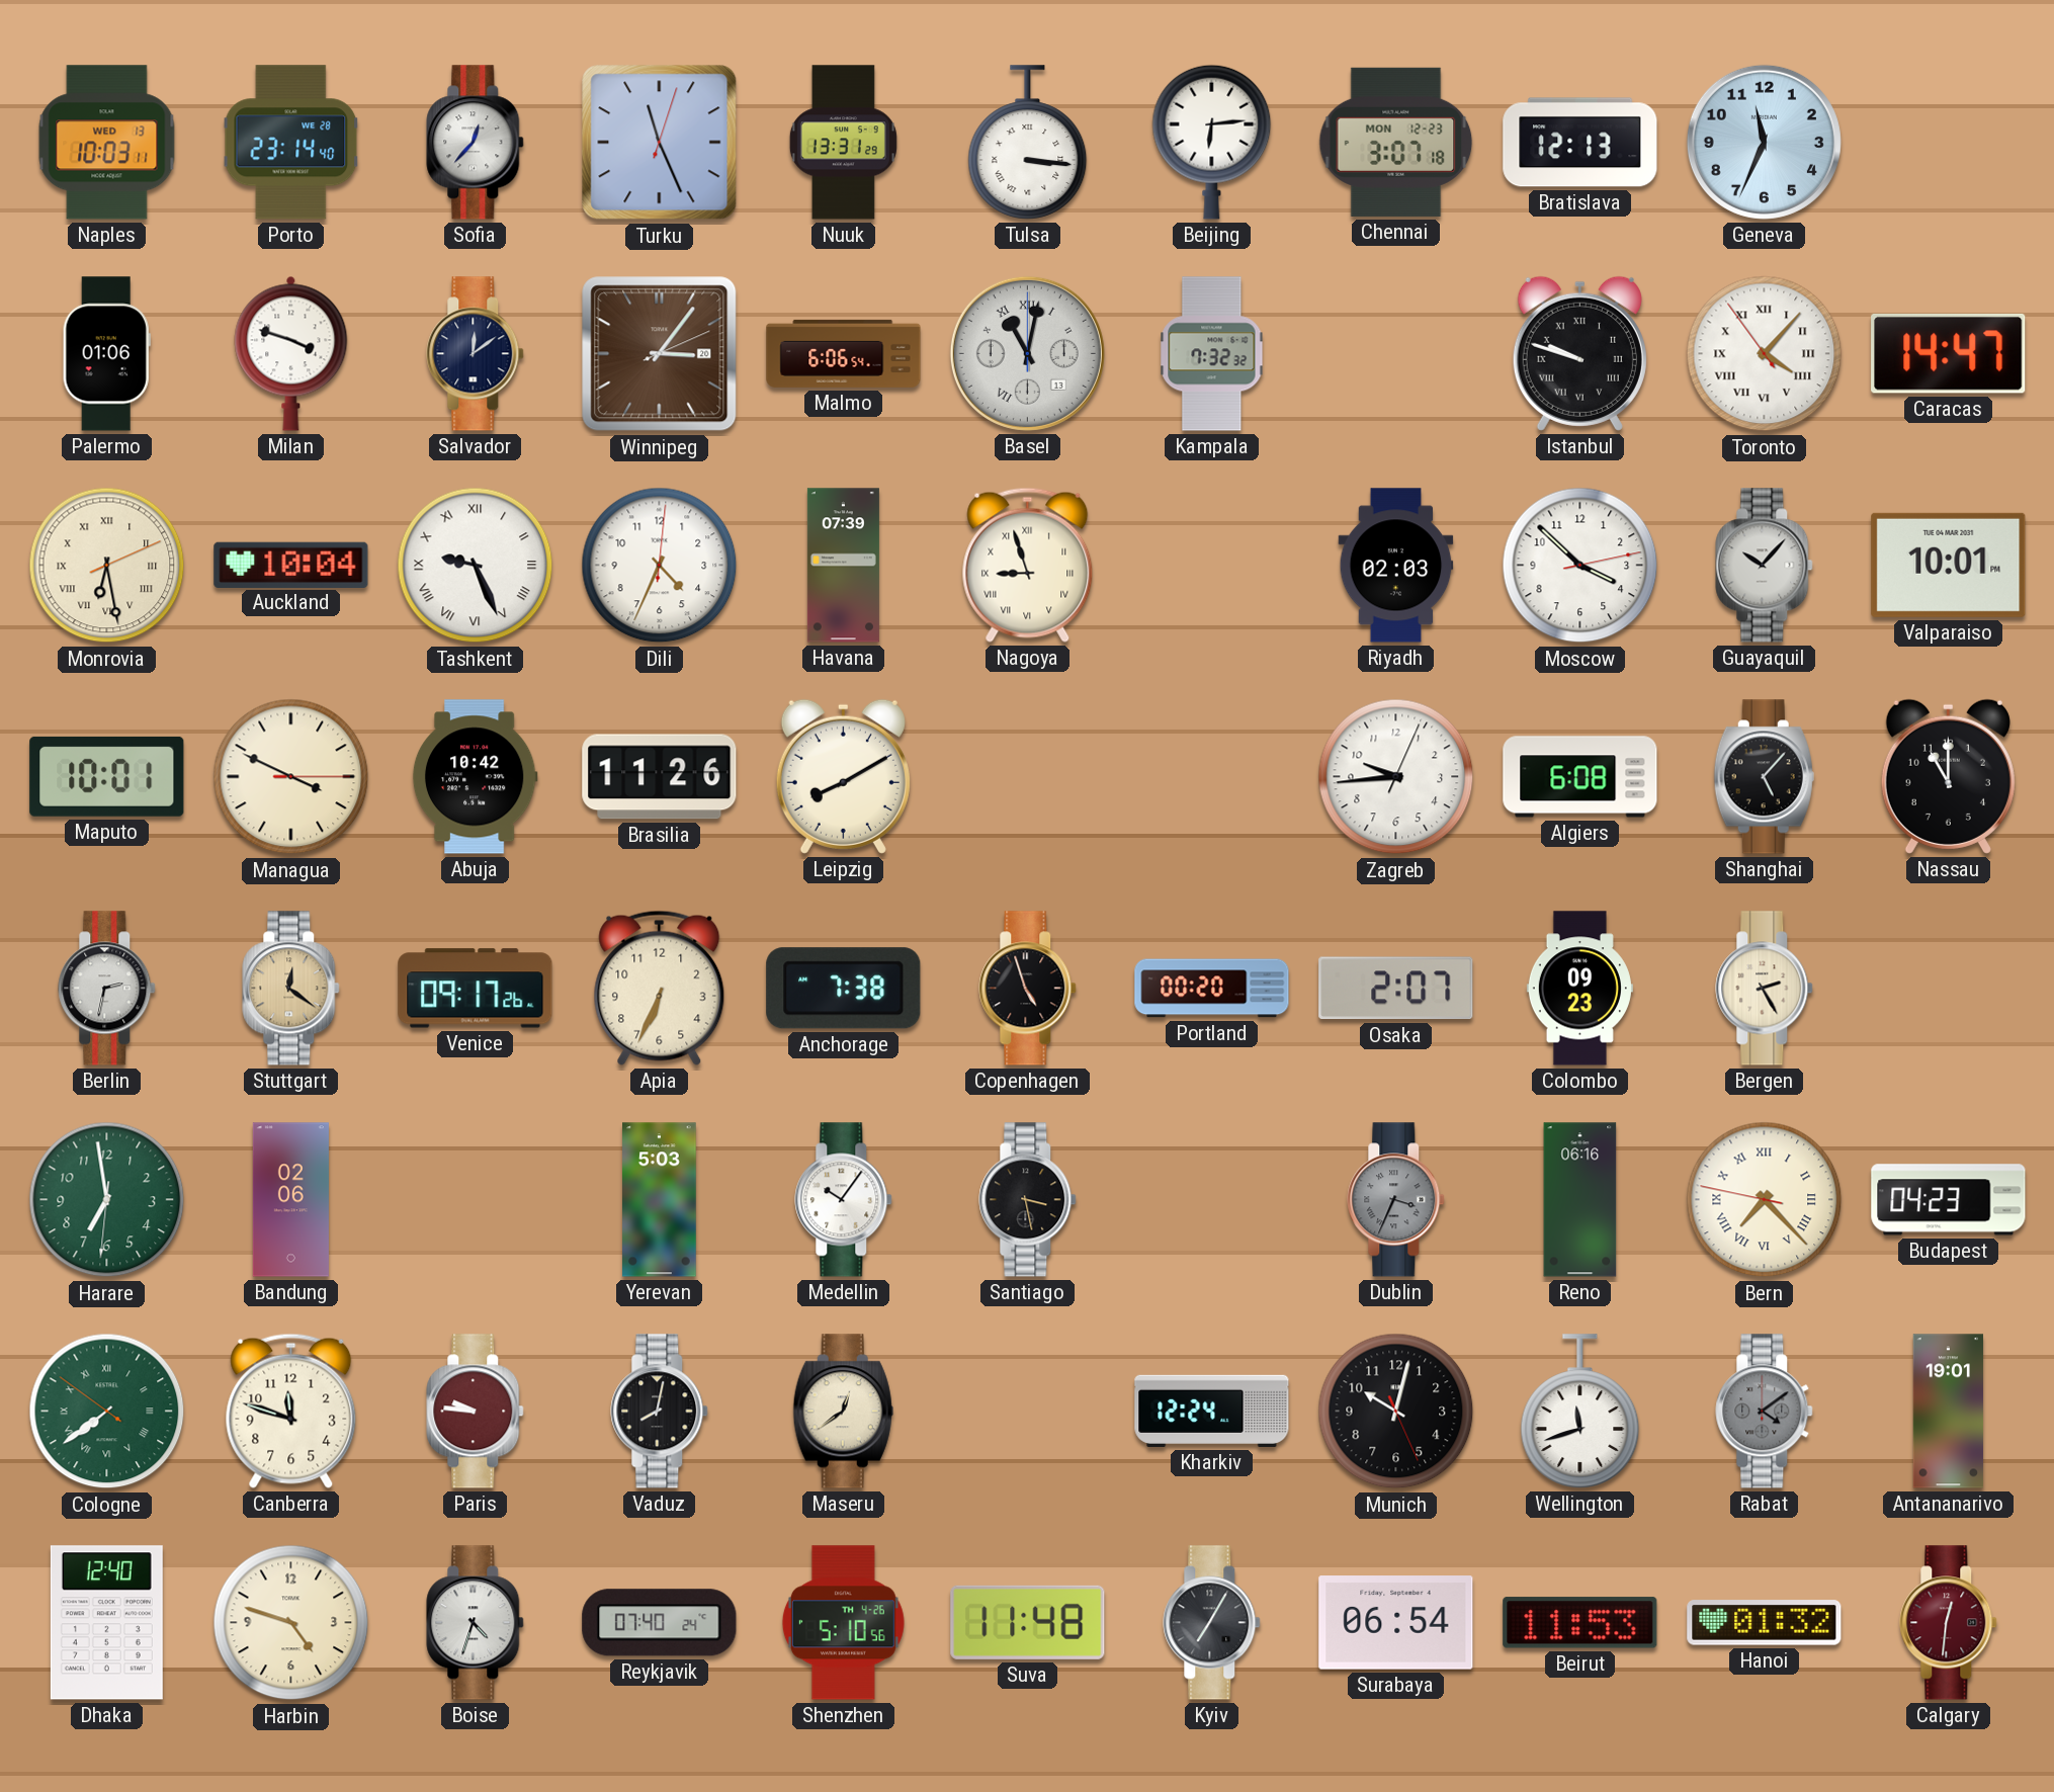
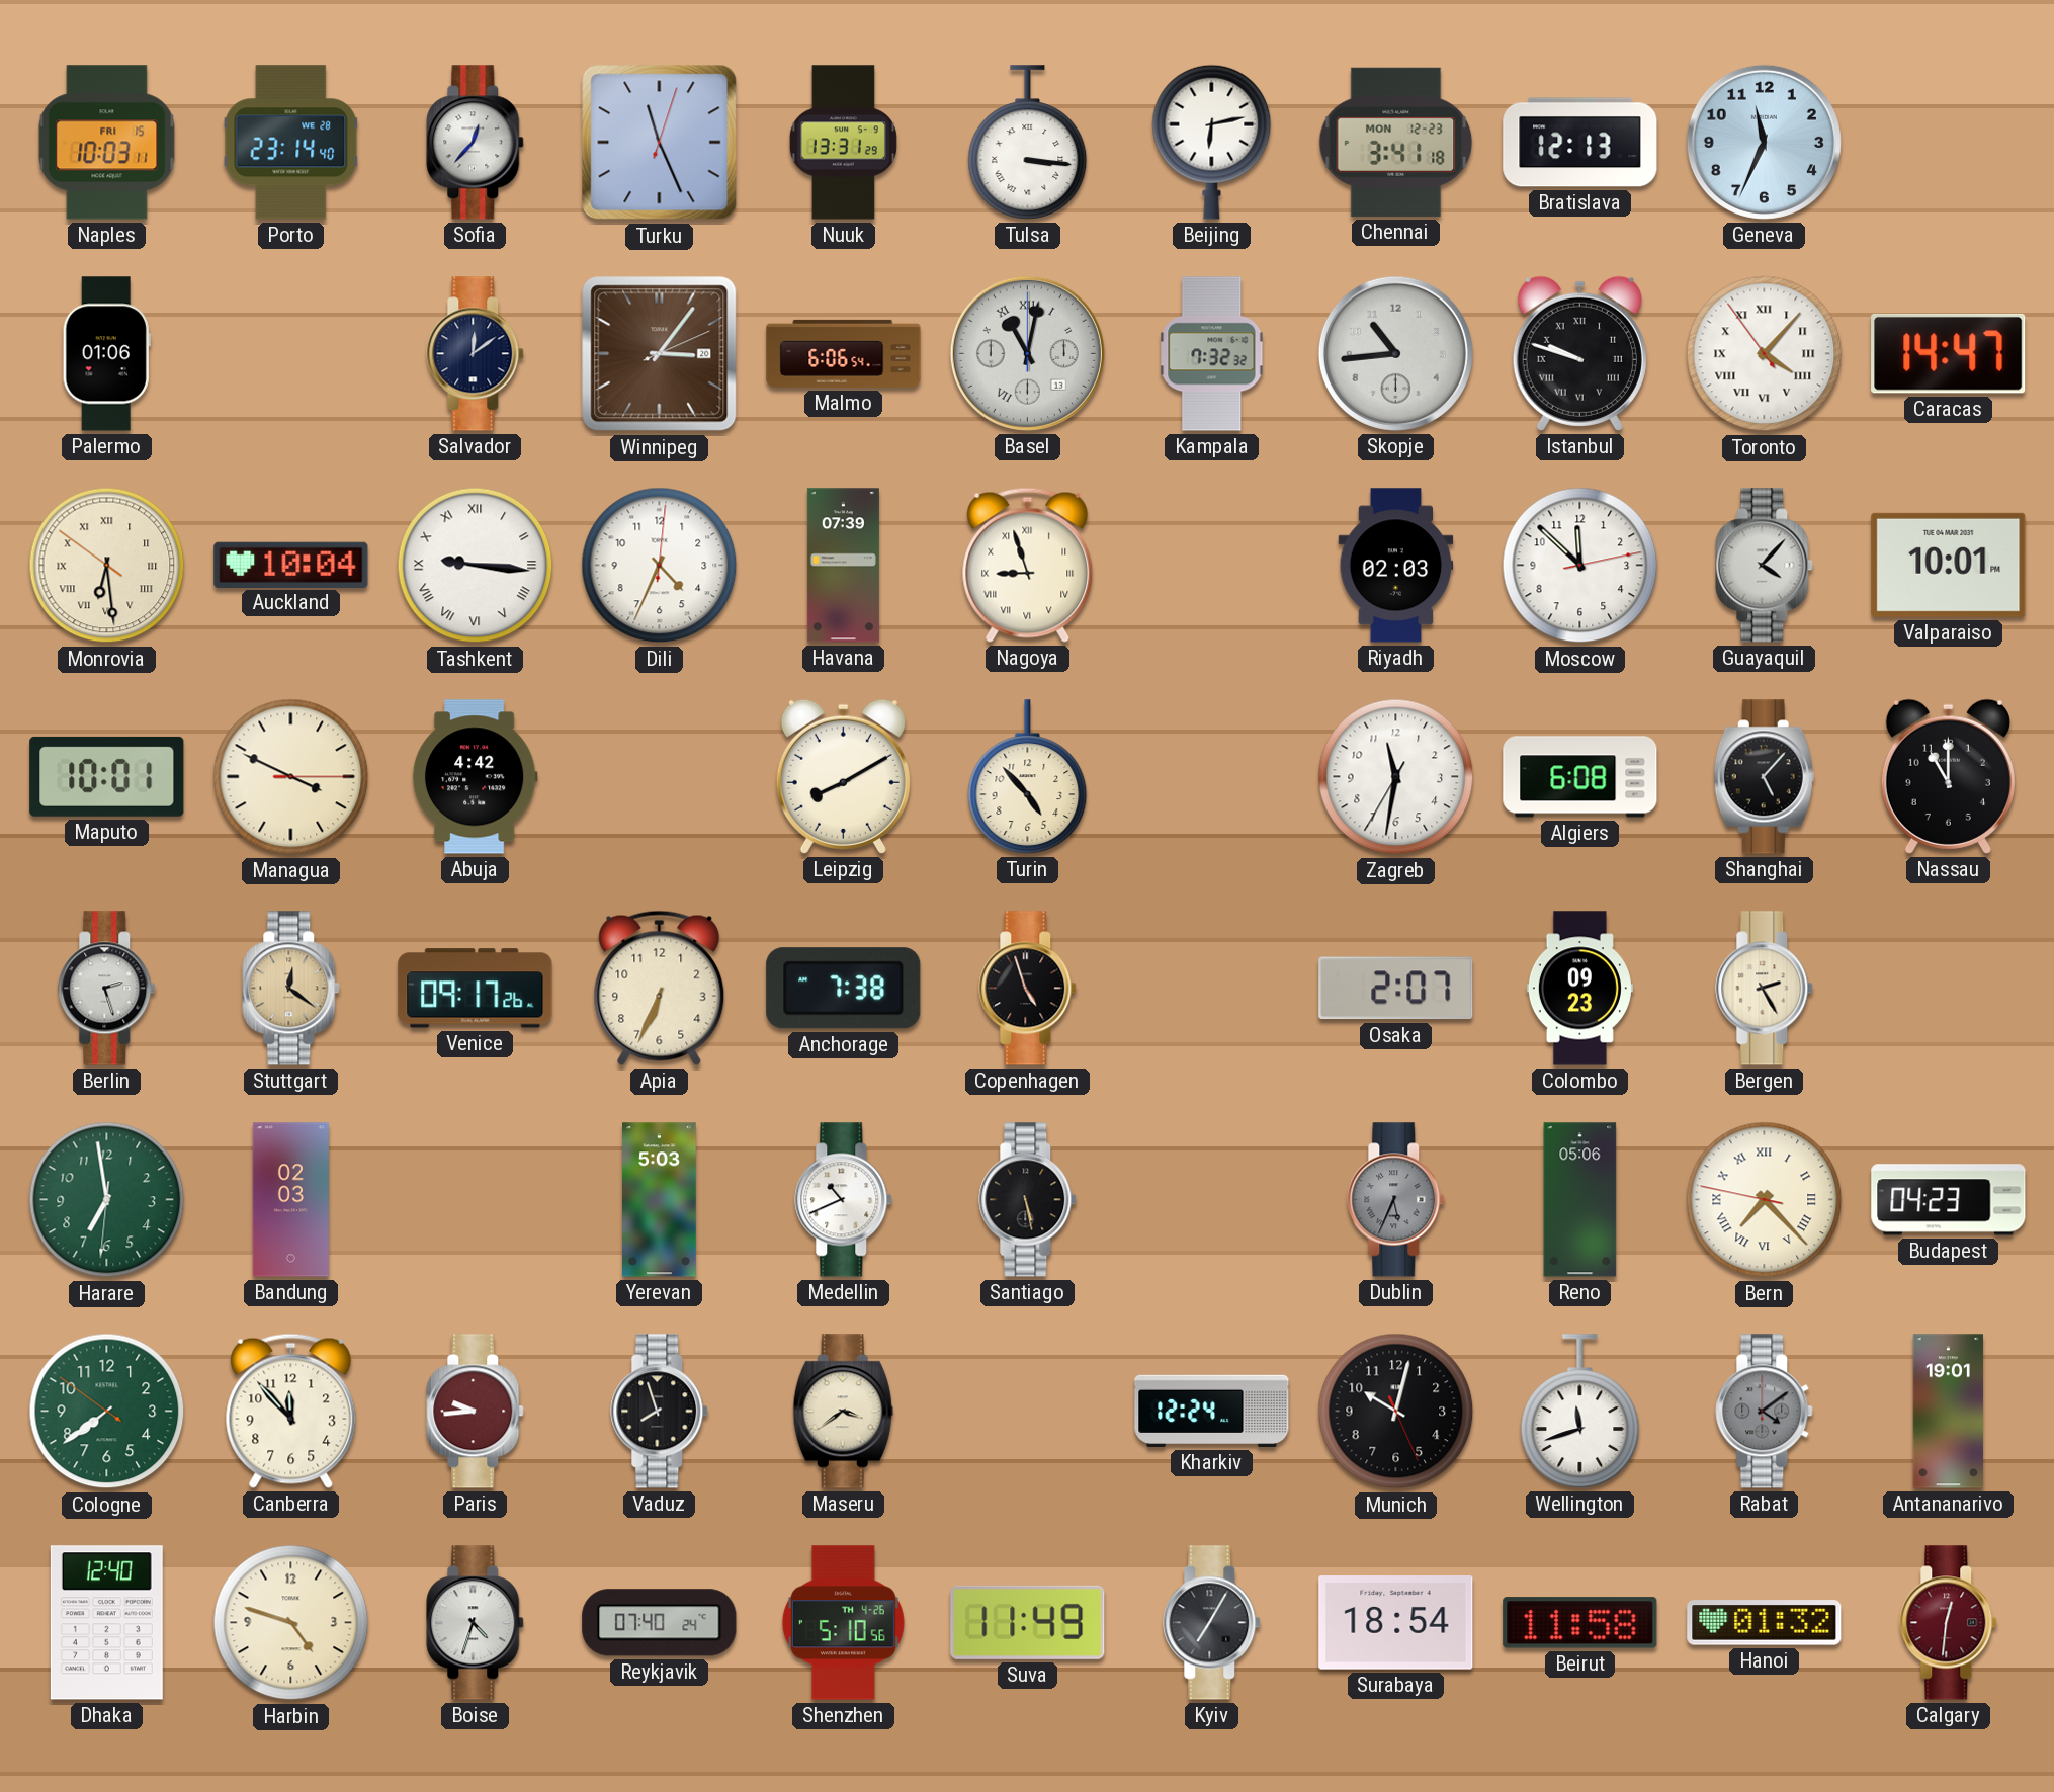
Naples date: WED 13 -> FRI 15 (107, 143)
Beijing: 6:14 -> 6:13 (1212, 142)
Chennai: 3:07 -> 3:41 (1396, 142)
Milan: 3:48 -> none (291, 353)
Skopje: none -> 10:44 (1395, 353)
Monrovia: 6:28:11 -> 6:28:51 (107, 566)
Tashkent: 9:26 -> 9:16 (476, 566)
Moscow: 3:52 -> 11:52 (1580, 566)
Guayaquil: 10:07 -> 4:07 (1765, 566)
Abuja: 10:42 -> 4:42 (475, 777)
Brasilia: 11:26 -> none (660, 777)
Turin: none -> 4:53 (1028, 777)
Zagreb: 9:44 -> 11:31 (1396, 777)
Berlin: 2:32 -> 2:27 (107, 989)
Portland: 00:20 -> none (1212, 989)
Bandung: 02:06 -> 02:03 (290, 1200)
Medellin: 10:06 -> 10:41 (844, 1200)
Santiago: 3:28 -> 5:28 (1028, 1200)
Dublin: 3:34 -> 5:34 (1396, 1200)
Reno: 06:16 -> 05:06 (1580, 1200)
Cologne numerals: Roman -> Arabic (107, 1412)
Canberra: 11:48 -> 11:53 (291, 1411)
Paris: 9:46 -> 9:44 (476, 1412)
Vaduz: 8:02 -> 7:57 (660, 1412)
Maseru: 12:39 -> 3:39 (843, 1412)
Suva: 11:48 -> 11:49 (1028, 1622)
Surabaya: 06:54 -> 18:54 (1396, 1623)
Beirut: 11:53 -> 11:58 (1580, 1623)
